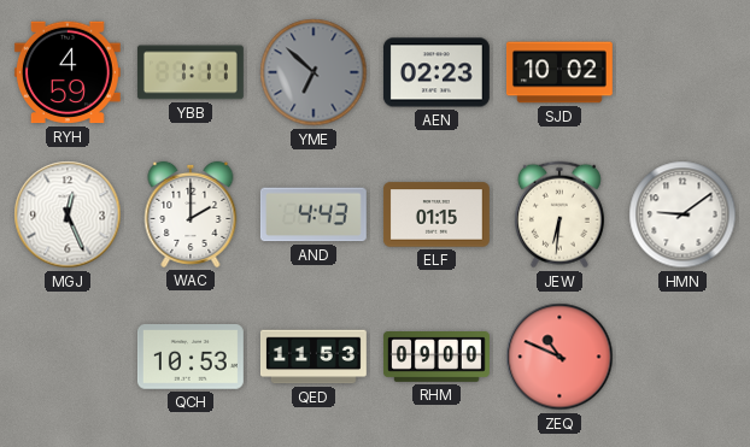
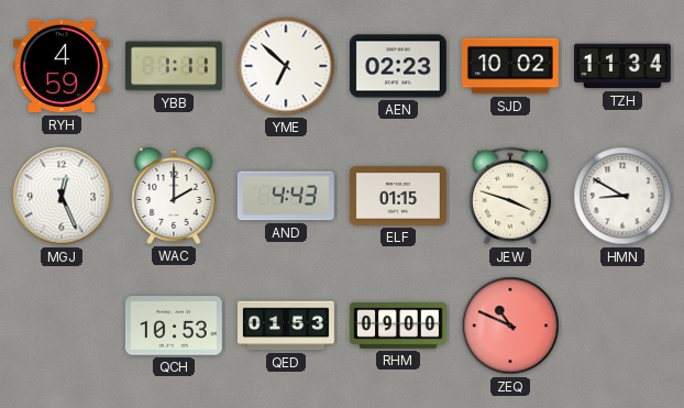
YME dial: grey -> white (286, 66)
TZH: none -> 11:34 (622, 66)
JEW: 6:31 -> 3:48 (510, 196)
HMN: 9:09 -> 8:50 (622, 196)
QED: 11:53 -> 01:53 (286, 326)
